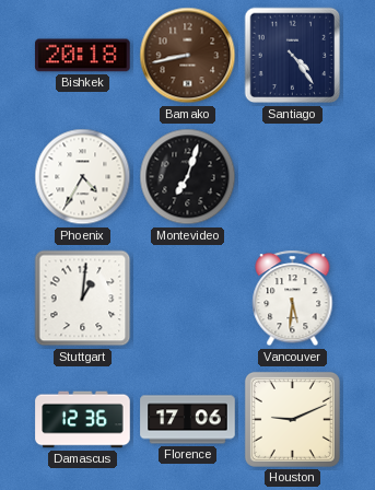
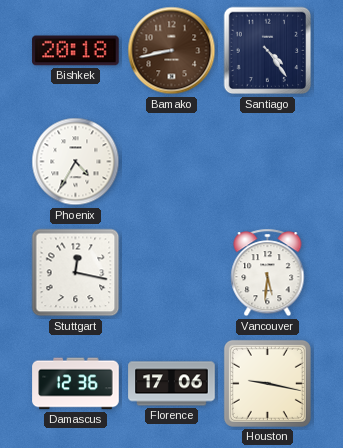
Montevideo: 7:03 -> none (188, 177)
Stuttgart: 1:01 -> 12:17 (76, 273)
Houston: 9:11 -> 9:17 (267, 383)
